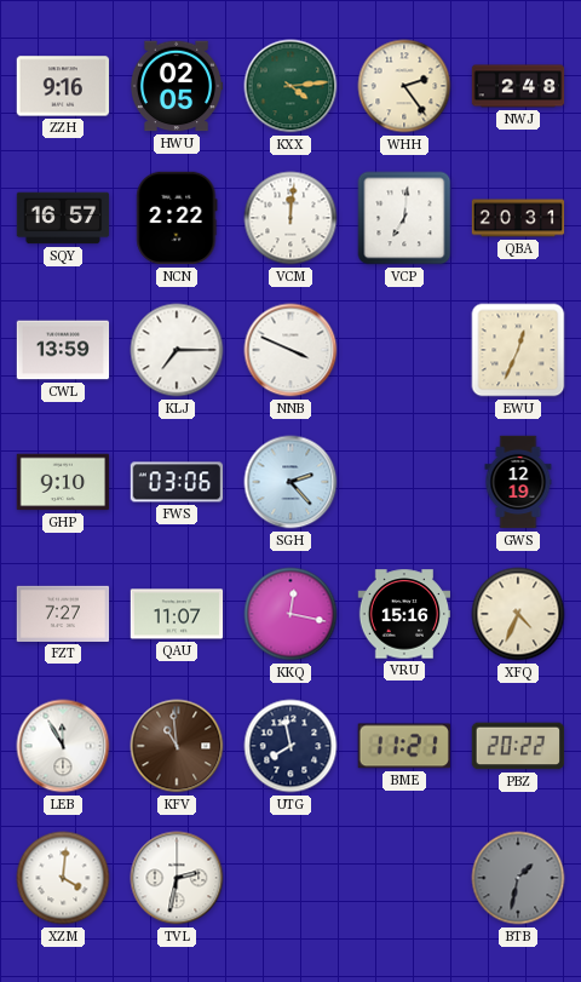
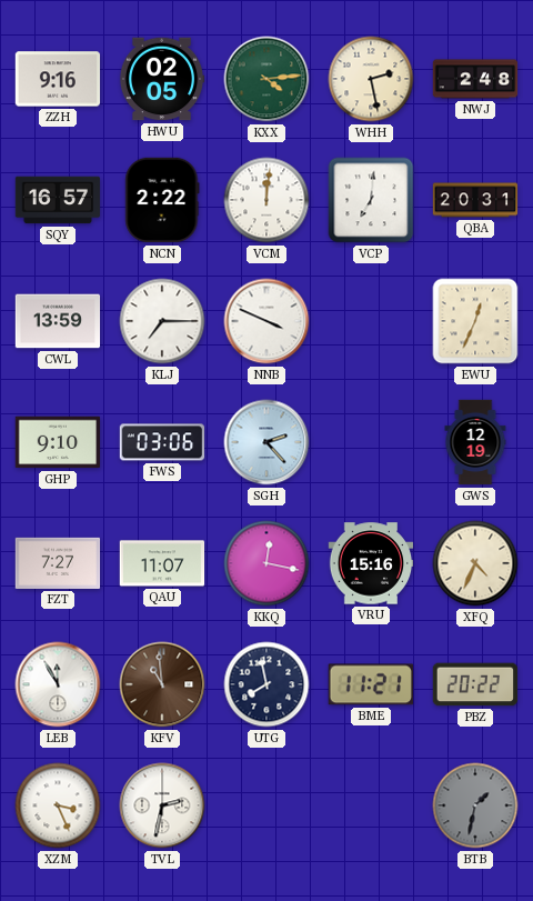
WHH: 2:24 -> 2:28 (371, 79)
XZM: 4:01 -> 3:26 (58, 805)
